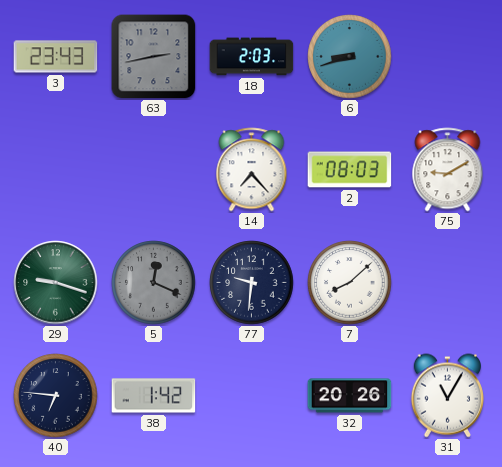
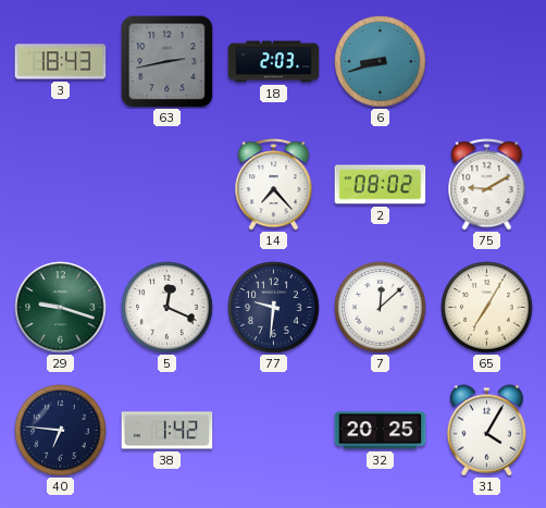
3: 23:43 -> 18:43 (61, 62)
2: 08:03 -> 08:02 (381, 185)
5 dial: grey -> white (167, 308)
7: 8:08 -> 12:08 (381, 308)
65: none -> 7:05 (487, 308)
32: 20:26 -> 20:25 (381, 431)
31: 11:05 -> 4:05 (486, 431)
